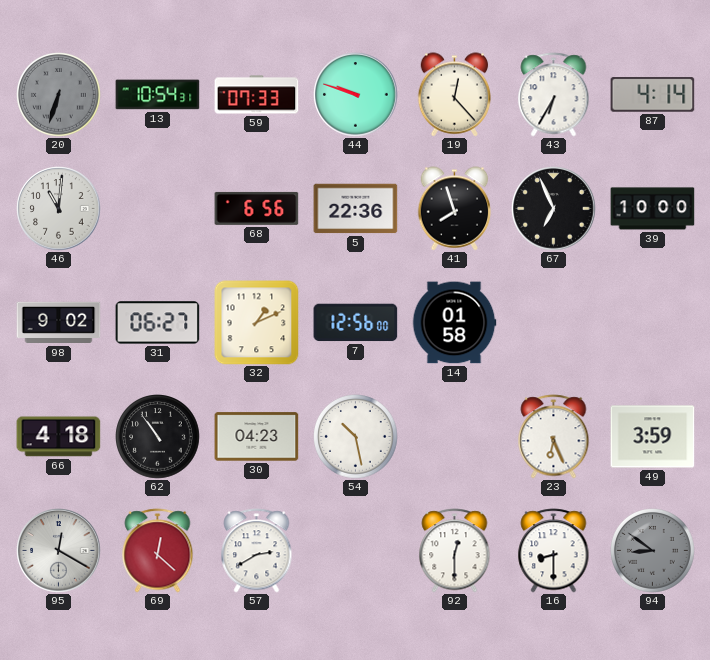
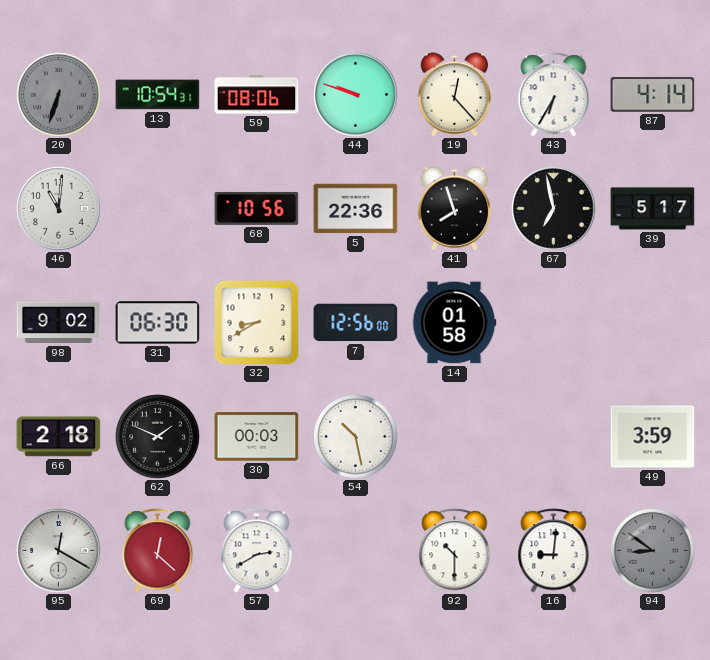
59: 07:33 -> 08:06 (257, 95)
68: 6:56 -> 10:56 (257, 208)
67: 6:56 -> 6:58 (554, 209)
39: 10:00 -> 5:17 (653, 209)
31: 06:27 -> 06:30 (158, 323)
32: 1:11 -> 8:40 (257, 323)
66: 4:18 -> 2:18 (59, 437)
62: 10:54 -> 1:49 (158, 437)
30: 04:23 -> 00:03 (257, 437)
23: 6:26 -> none (554, 437)
92: 12:30 -> 10:30 (455, 551)
16: 8:30 -> 9:01 (554, 551)
